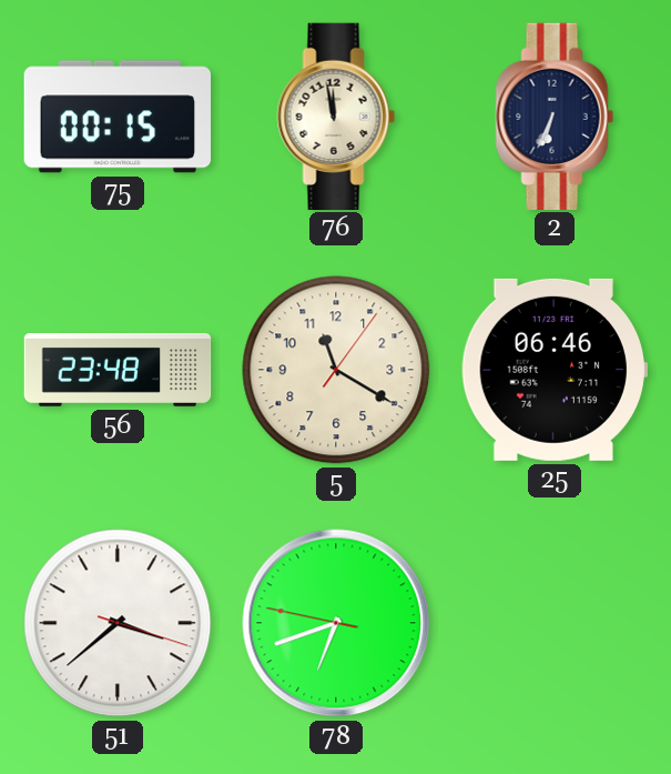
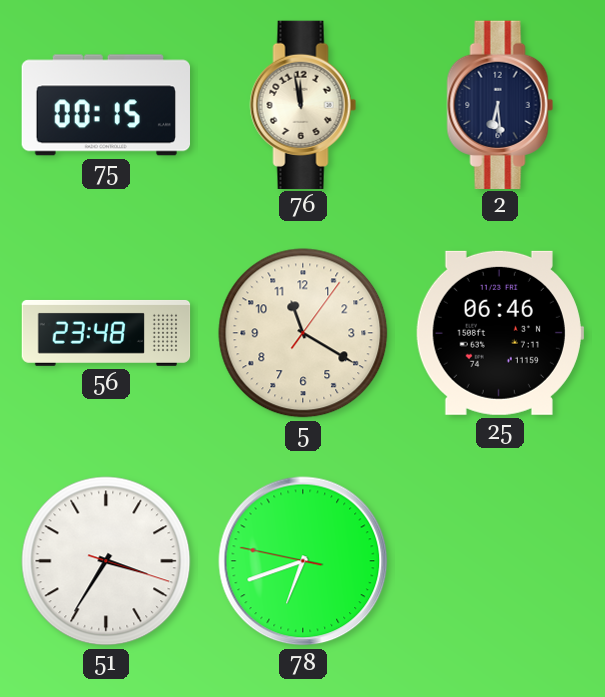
2: 6:34 -> 6:29 (500, 104)
51: 3:38 -> 3:35 (106, 561)
